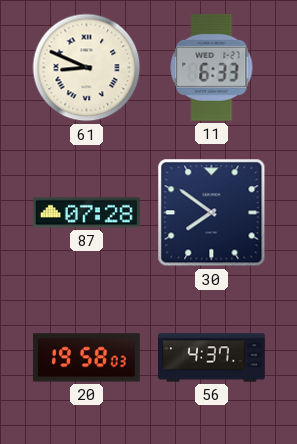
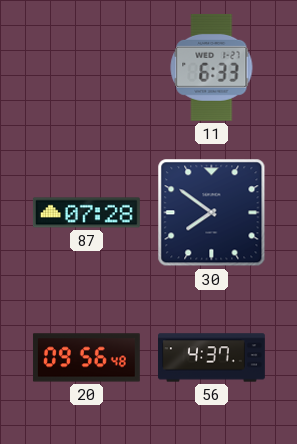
61: 8:49 -> none (87, 68)
20: 19:58 -> 09:56 (86, 358)
